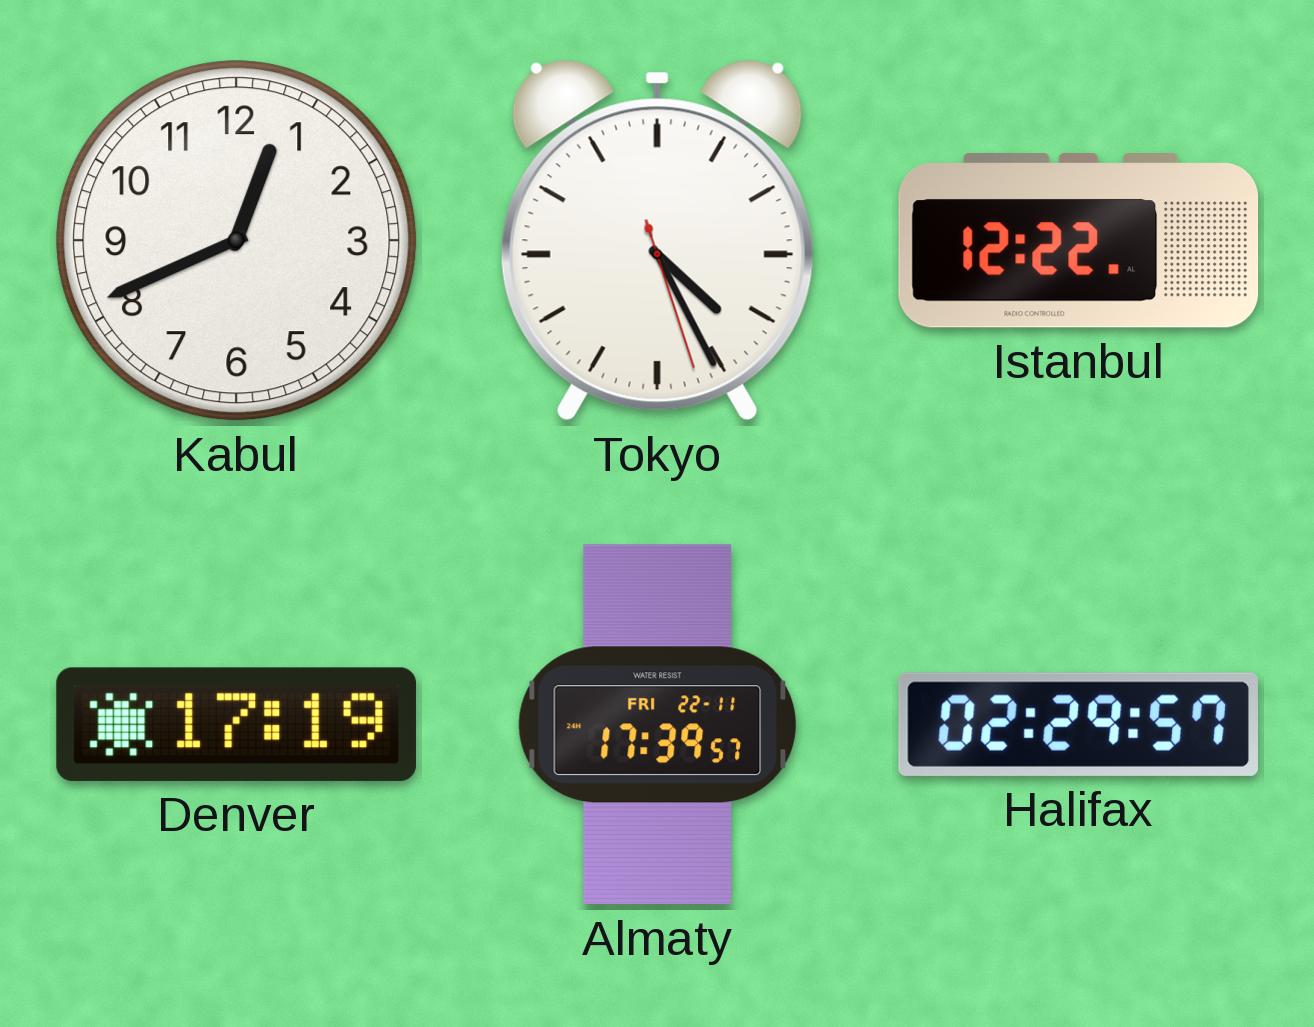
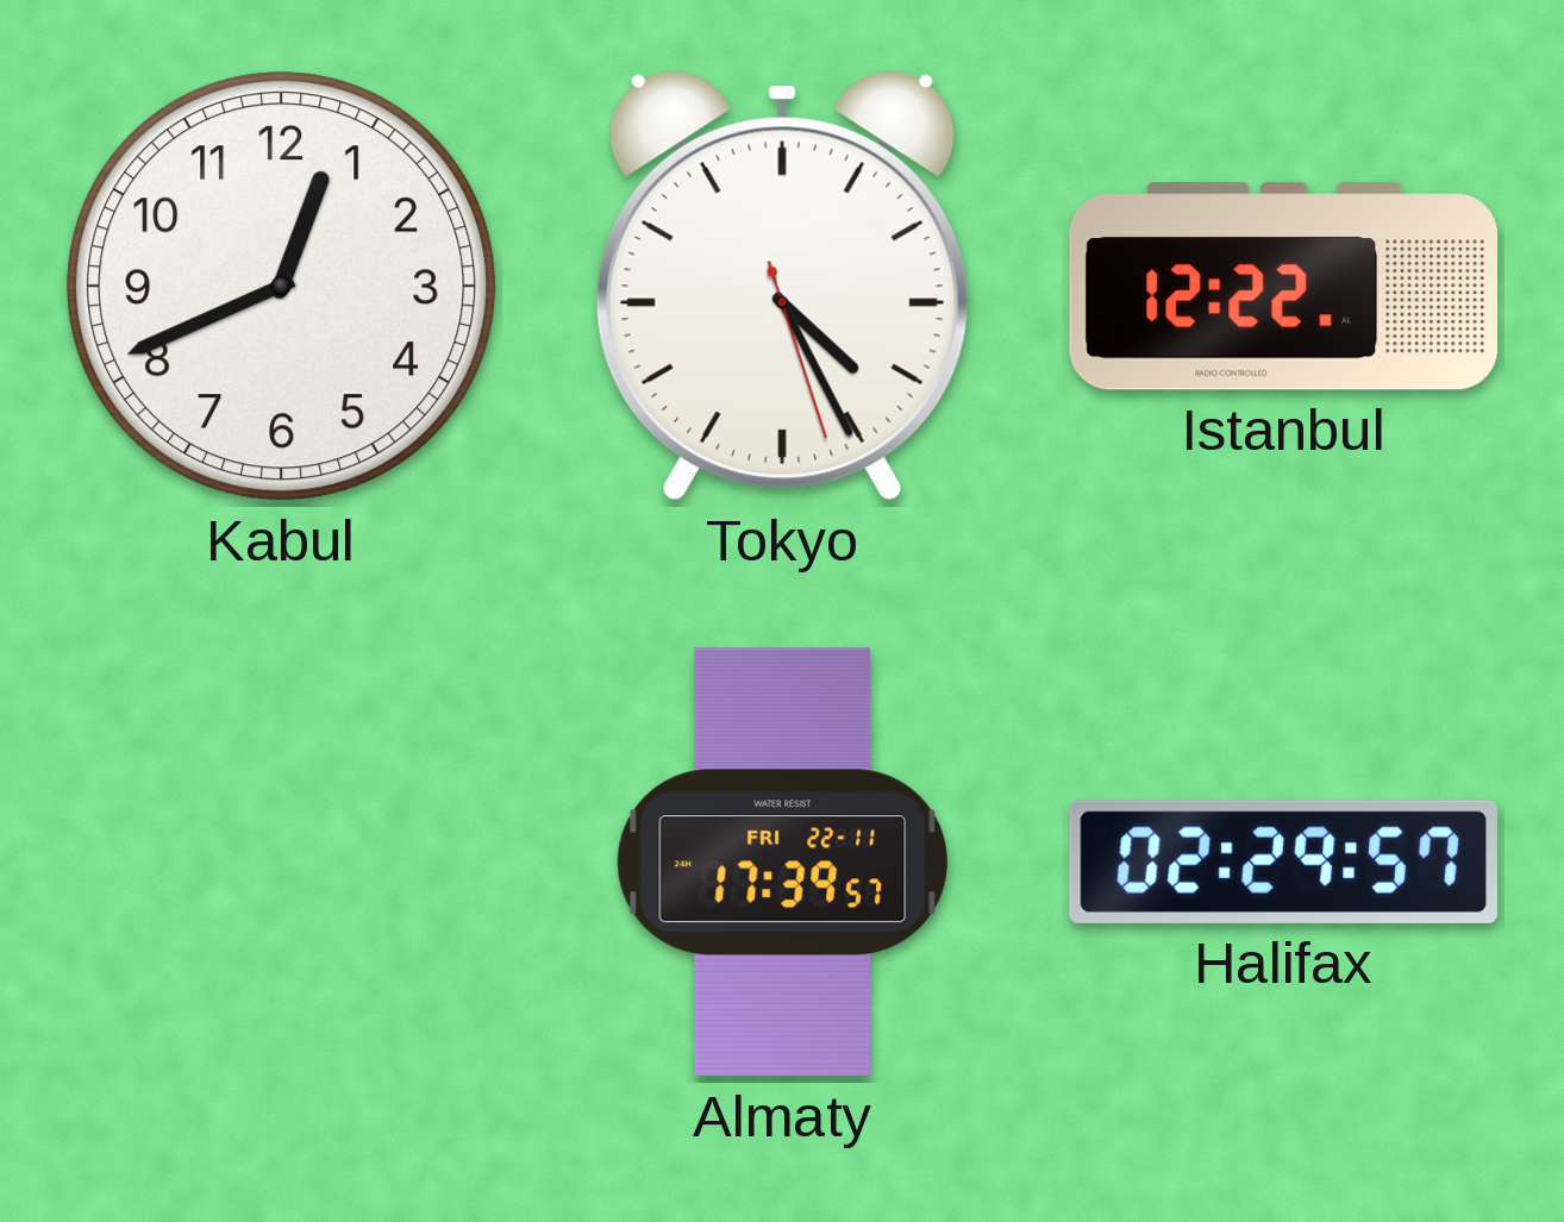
Denver: 17:19 -> none (236, 724)
